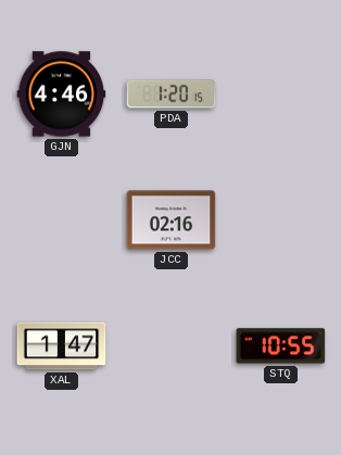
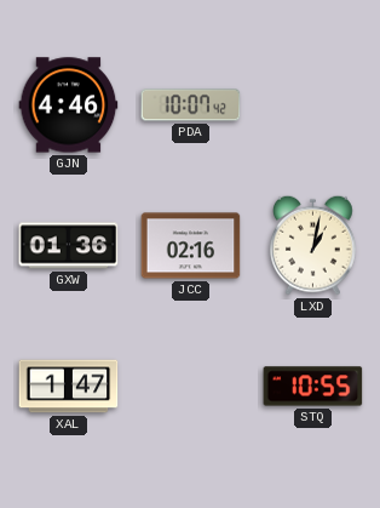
PDA: 1:20 -> 10:07 (191, 105)
GXW: none -> 01:36 (69, 246)
LXD: none -> 1:02 (313, 245)
